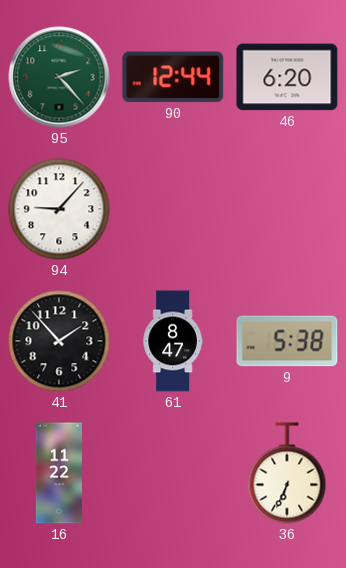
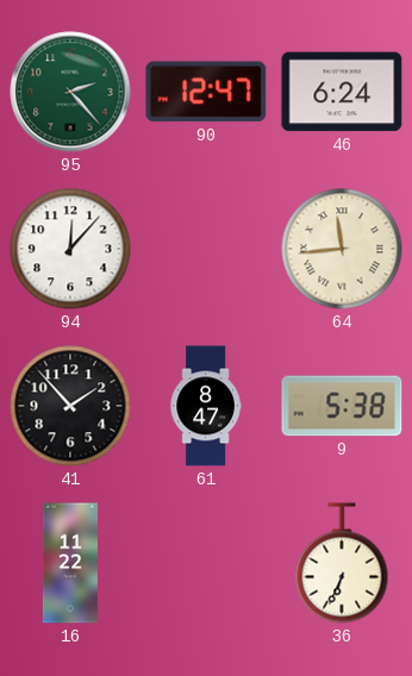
90: 12:44 -> 12:47 (206, 92)
46: 6:20 -> 6:24 (342, 92)
94: 9:07 -> 12:07 (70, 249)
64: none -> 11:44 (342, 249)
